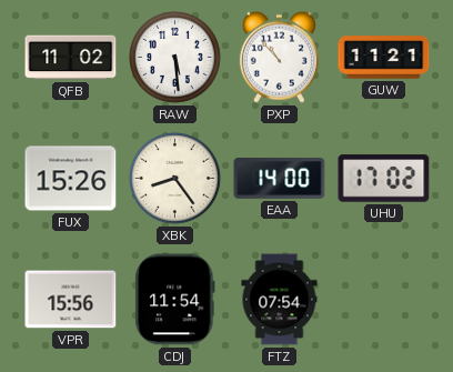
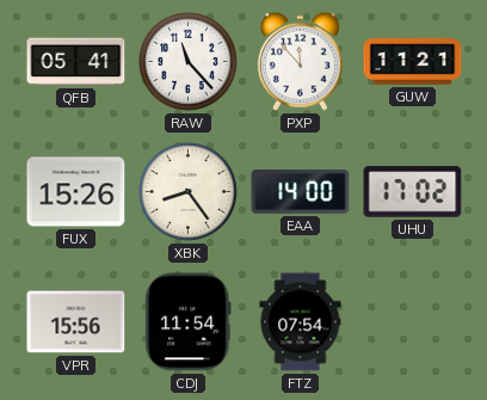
QFB: 11:02 -> 05:41 (76, 62)
RAW: 5:29 -> 11:23 (189, 62)
PXP: 10:53 -> 11:53 (300, 61)
